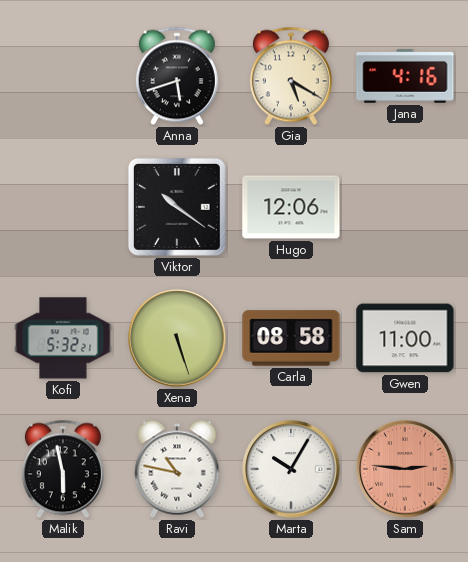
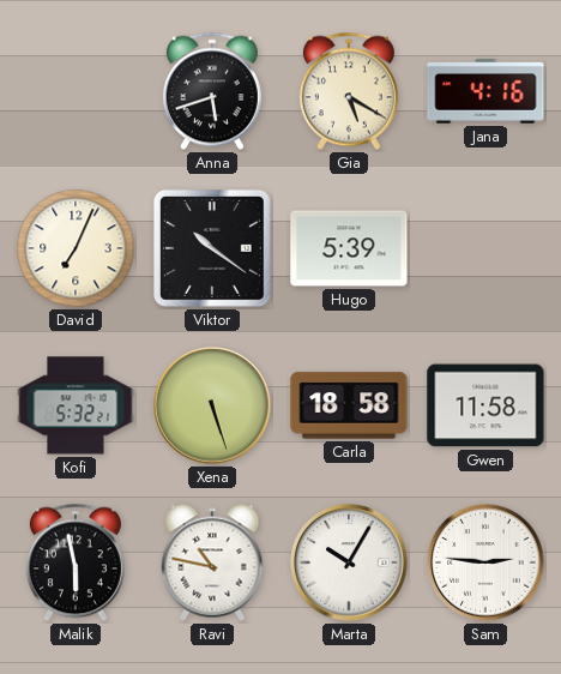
David: none -> 7:04 (76, 248)
Hugo: 12:06 -> 5:39 (349, 248)
Carla: 08:58 -> 18:58 (349, 405)
Gwen: 11:00 -> 11:58 (485, 405)
Sam dial: salmon -> white (485, 562)
